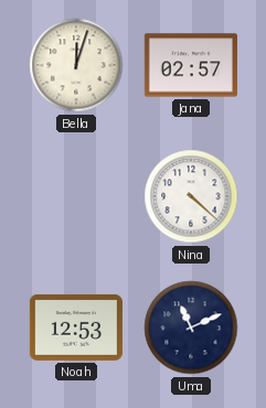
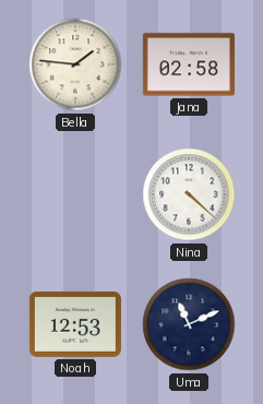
Bella: 12:03 -> 1:46 (75, 64)
Jana: 02:57 -> 02:58 (189, 64)
